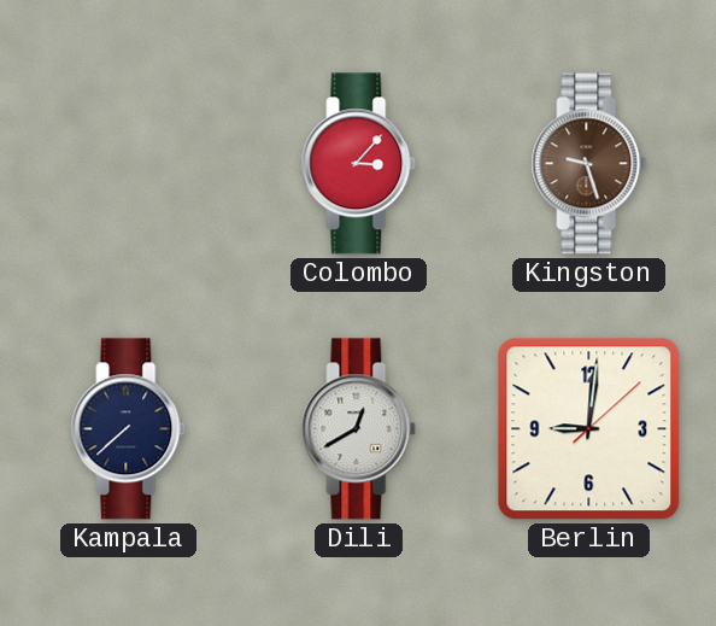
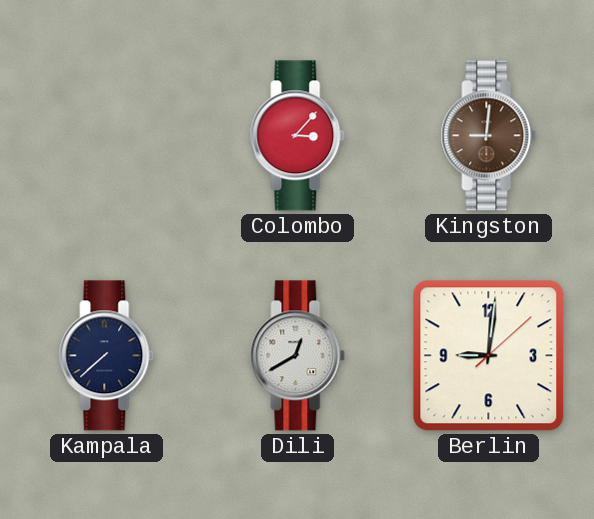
Kingston: 9:27 -> 9:01 (489, 136)
